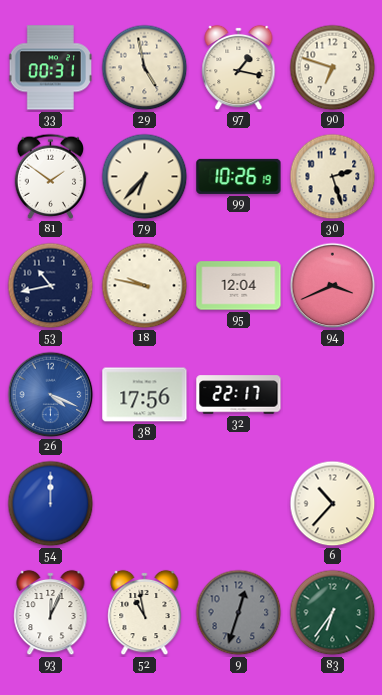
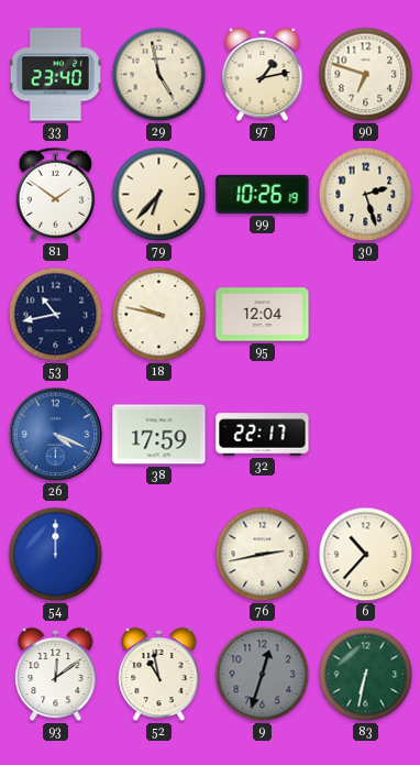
33: 00:31 -> 23:40 (55, 75)
97: 1:17 -> 1:13 (263, 75)
94: 3:41 -> none (333, 286)
38: 17:56 -> 17:59 (159, 435)
76: none -> 2:43 (263, 555)
93: 12:04 -> 12:09 (56, 675)
83: 6:36 -> 6:32 (366, 675)
